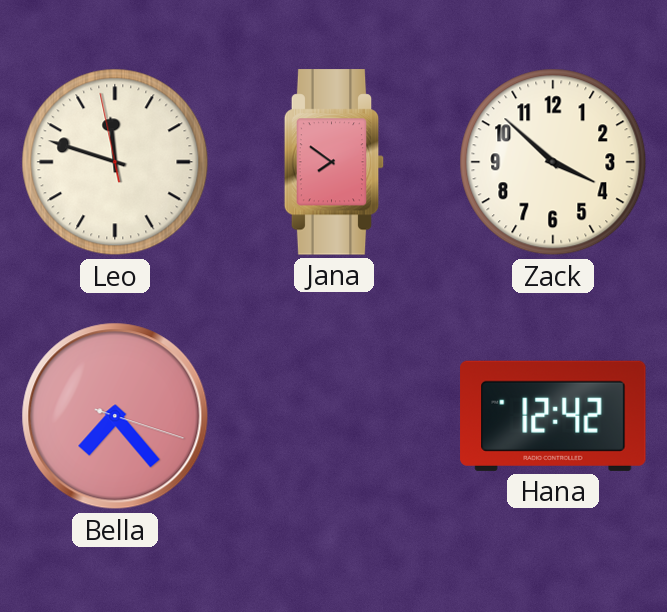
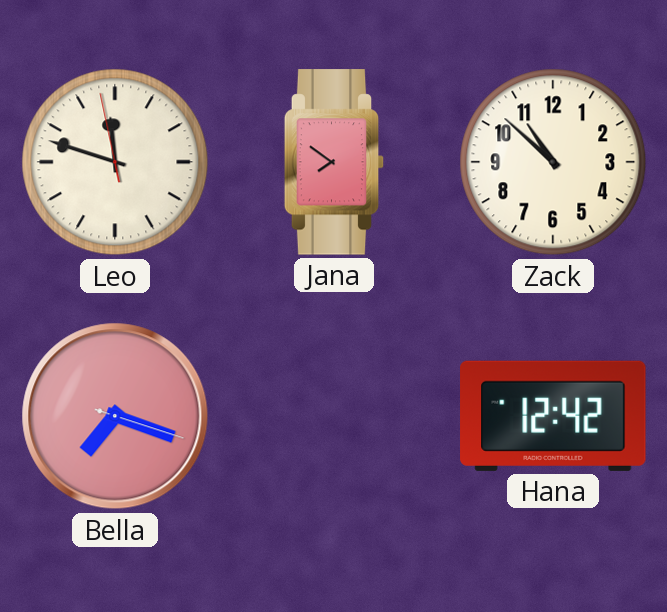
Zack: 3:52 -> 10:52 (553, 162)
Bella: 7:23 -> 7:18 (115, 416)
